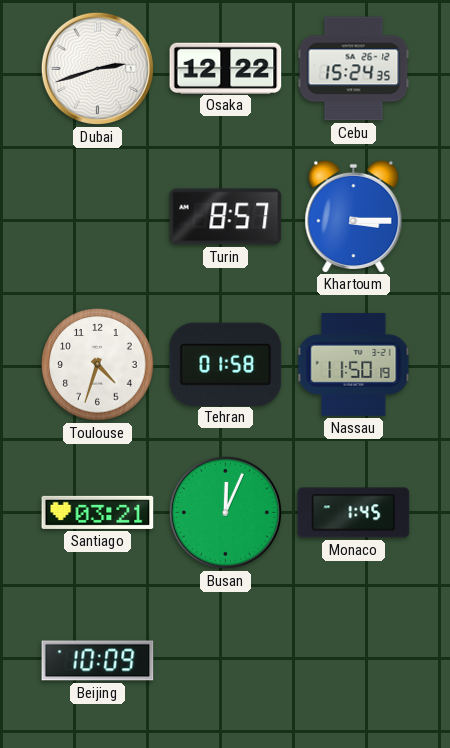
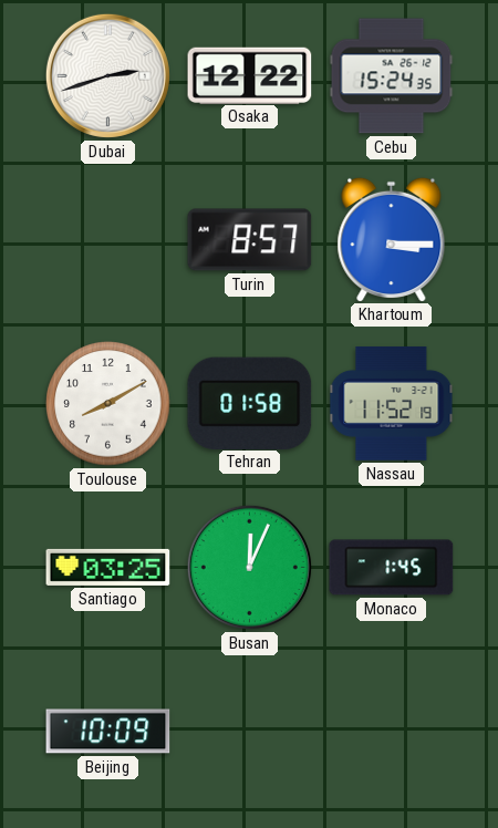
Toulouse: 4:33 -> 8:10 (108, 404)
Nassau: 11:50 -> 11:52 (392, 403)
Santiago: 03:21 -> 03:25 (108, 567)
